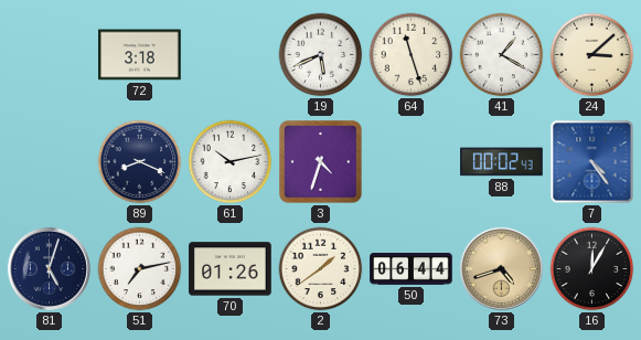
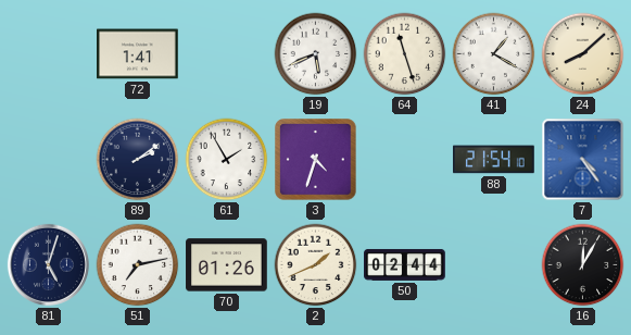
72: 3:18 -> 1:41 (138, 54)
24: 3:08 -> 8:08 (583, 54)
89: 8:19 -> 2:09 (138, 160)
61: 10:13 -> 1:55 (227, 160)
88: 00:02 -> 21:54 (494, 160)
2: 1:39 -> 1:41 (316, 265)
50: 06:44 -> 02:44 (405, 265)
73: 4:42 -> none (501, 268)
